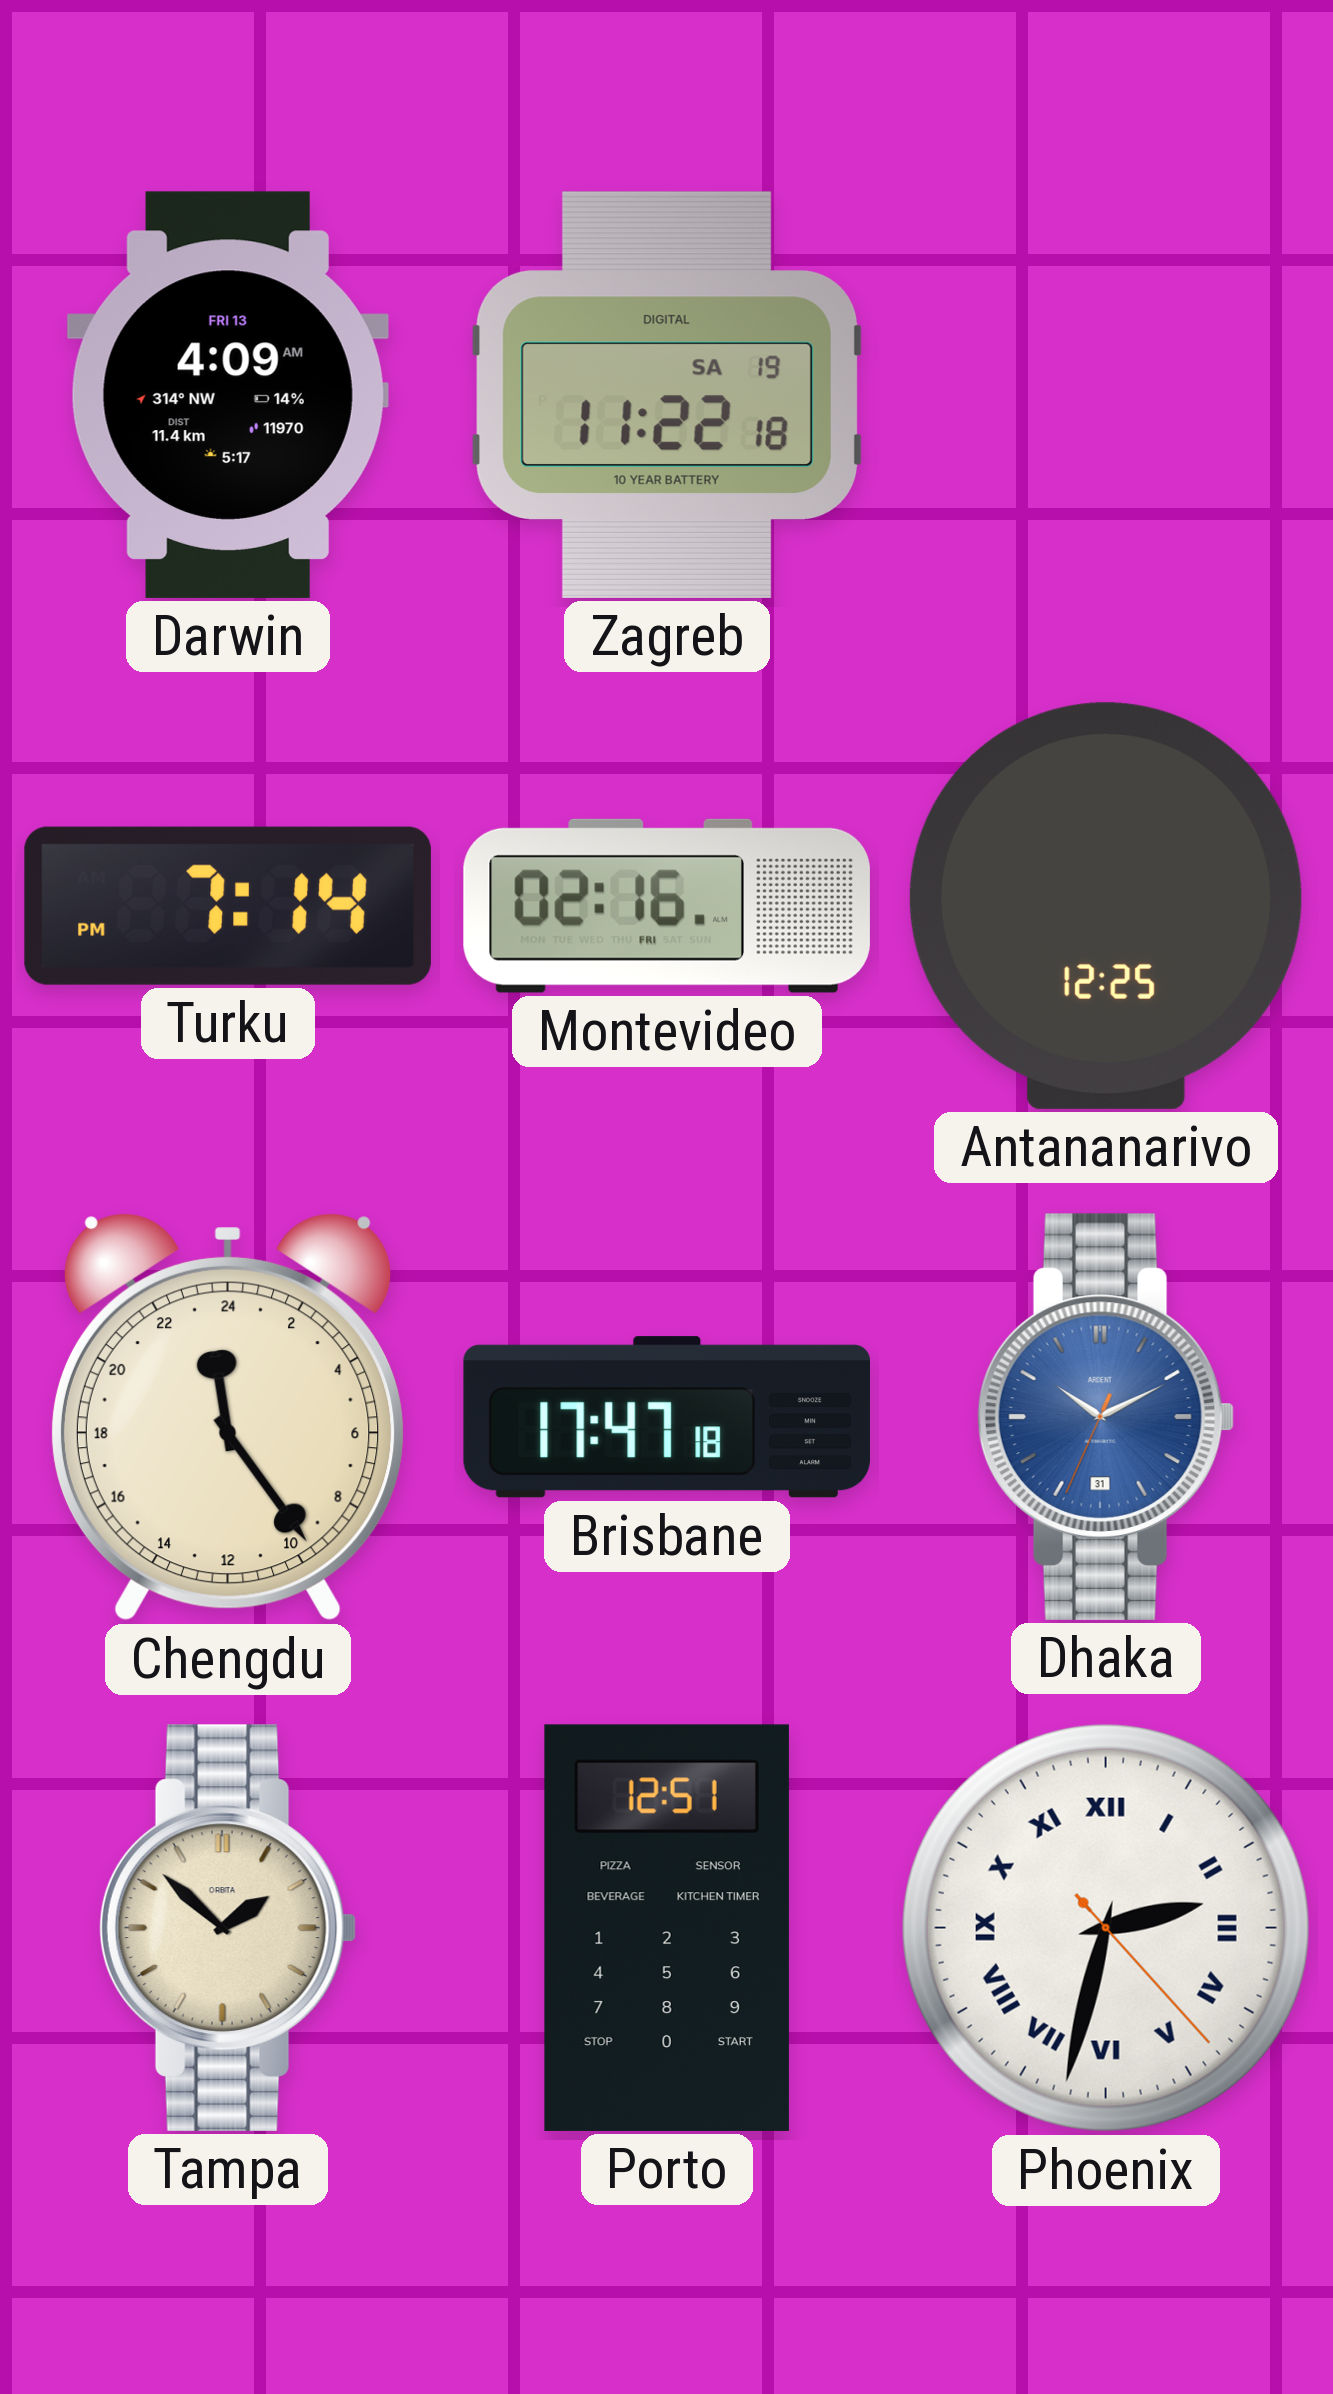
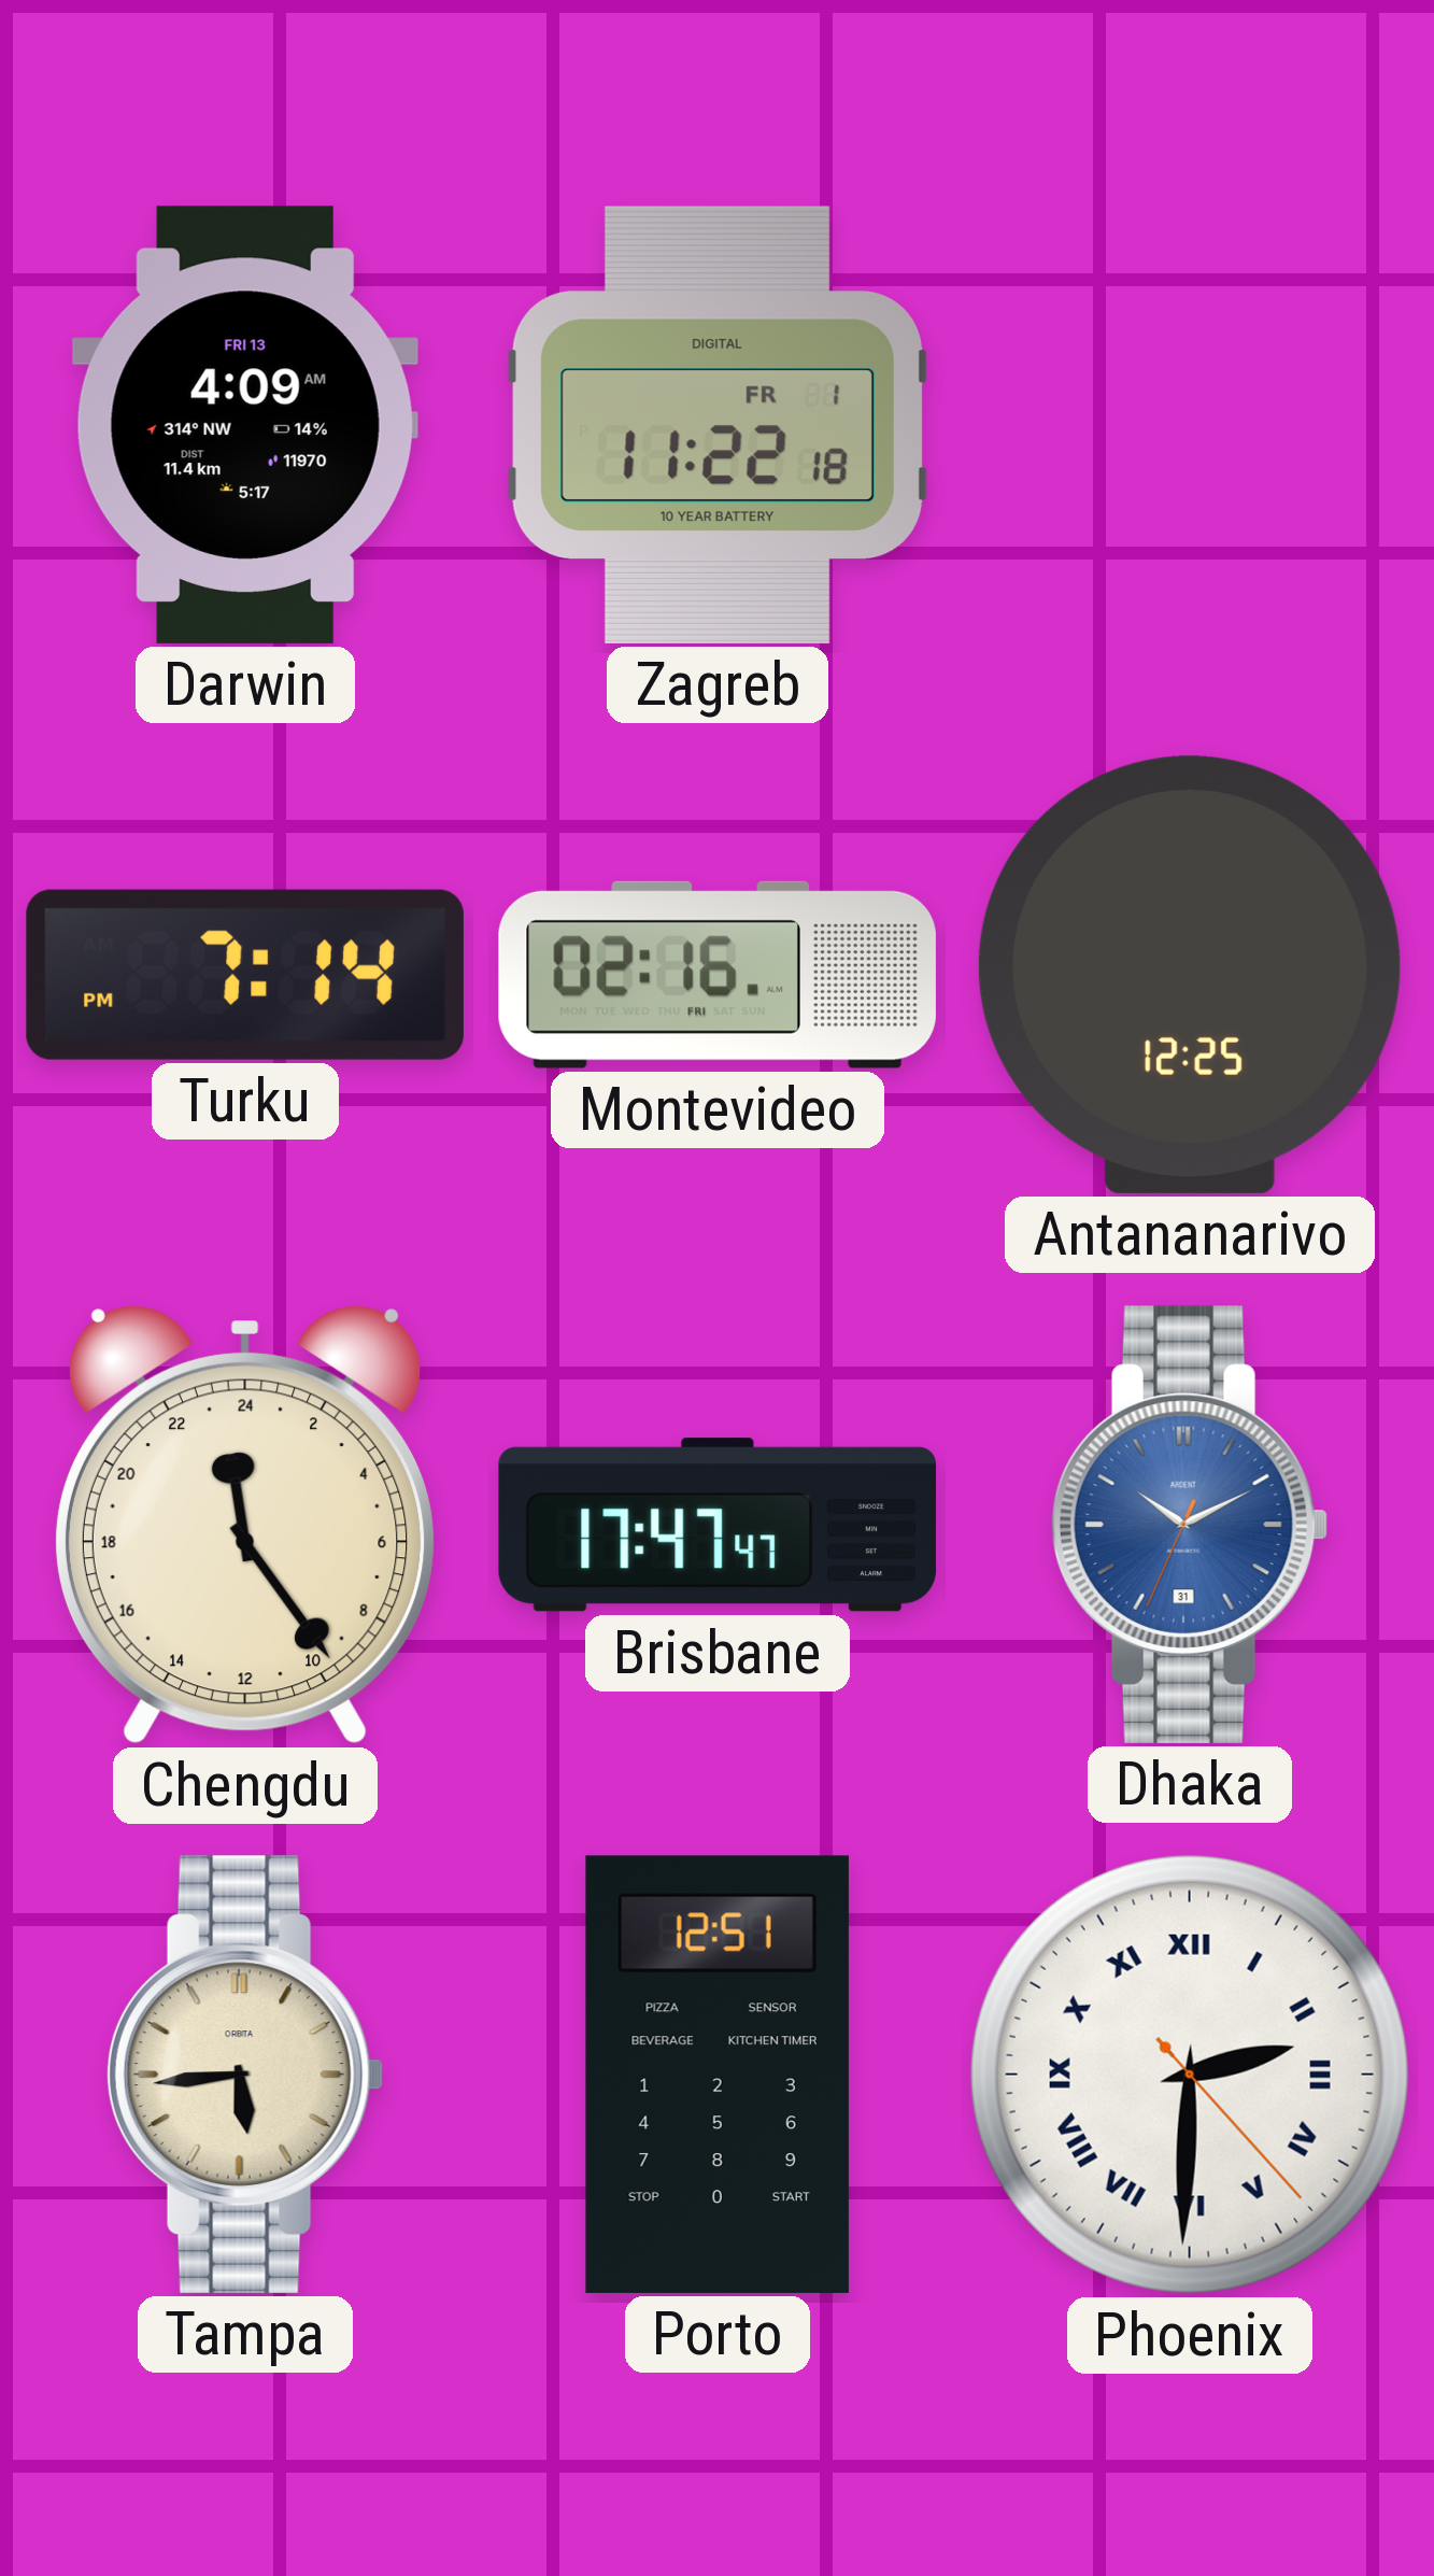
Zagreb date: SA 19 -> FR 1 (718, 425)
Brisbane: 17:47:18 -> 17:47:47 (718, 1525)
Tampa: 1:52 -> 5:44 (245, 2075)
Phoenix: 2:32 -> 2:30 (1190, 2075)
